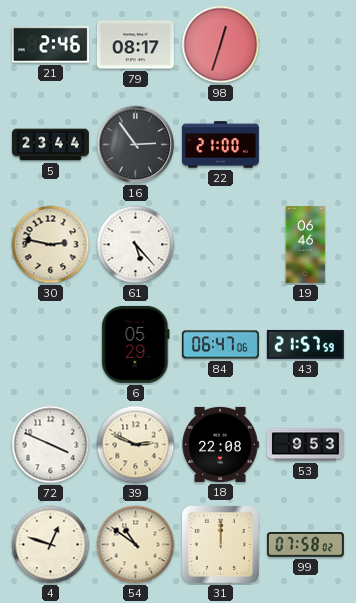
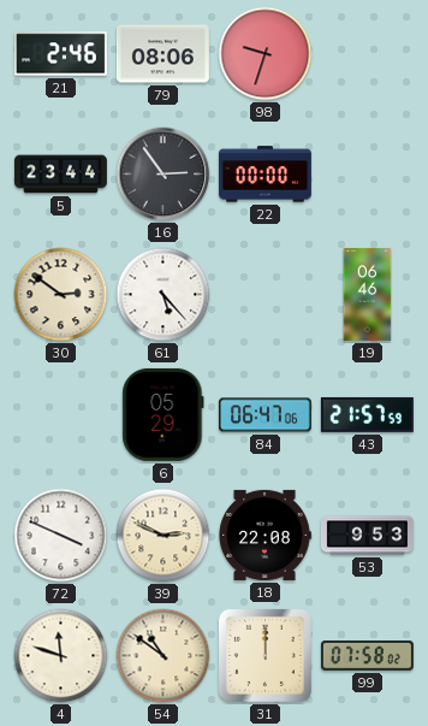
79: 08:17 -> 08:06 (162, 54)
98: 12:33 -> 9:33 (266, 54)
22: 21:00 -> 00:00 (264, 175)
30: 2:47 -> 2:51 (61, 295)
4: 12:48 -> 11:48 (61, 656)
